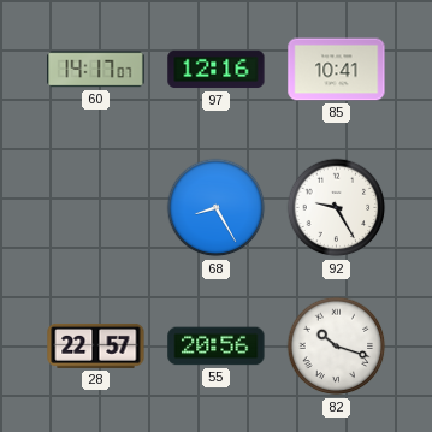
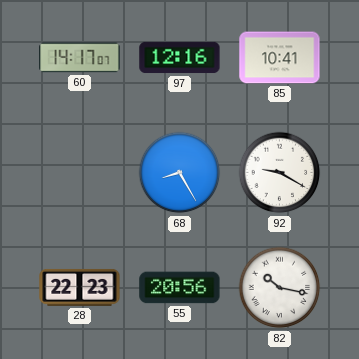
92: 9:25 -> 9:20 (280, 173)
28: 22:57 -> 22:23 (80, 287)
82: 10:18 -> 10:17 (280, 288)
